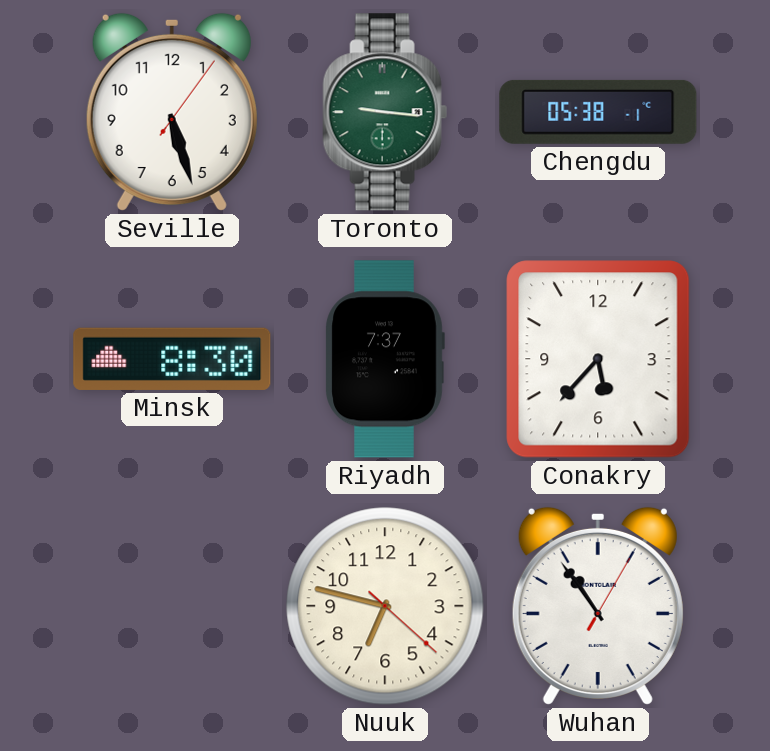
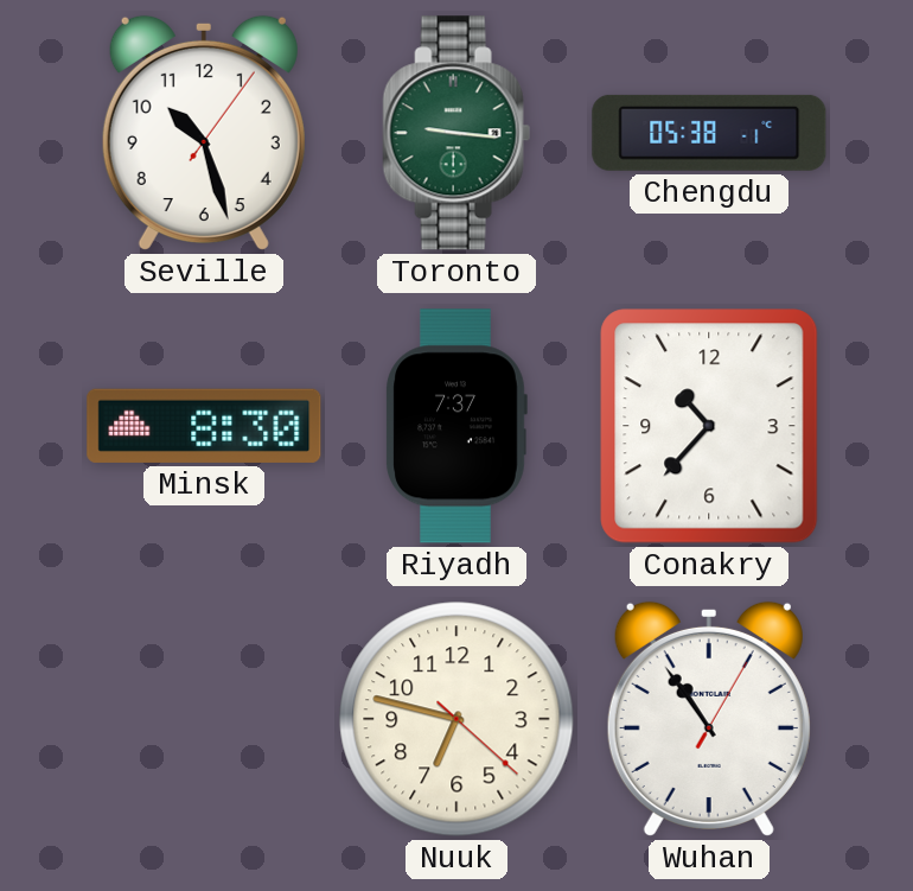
Seville: 5:27 -> 10:27 (204, 133)
Conakry: 5:37 -> 10:37 (709, 426)
